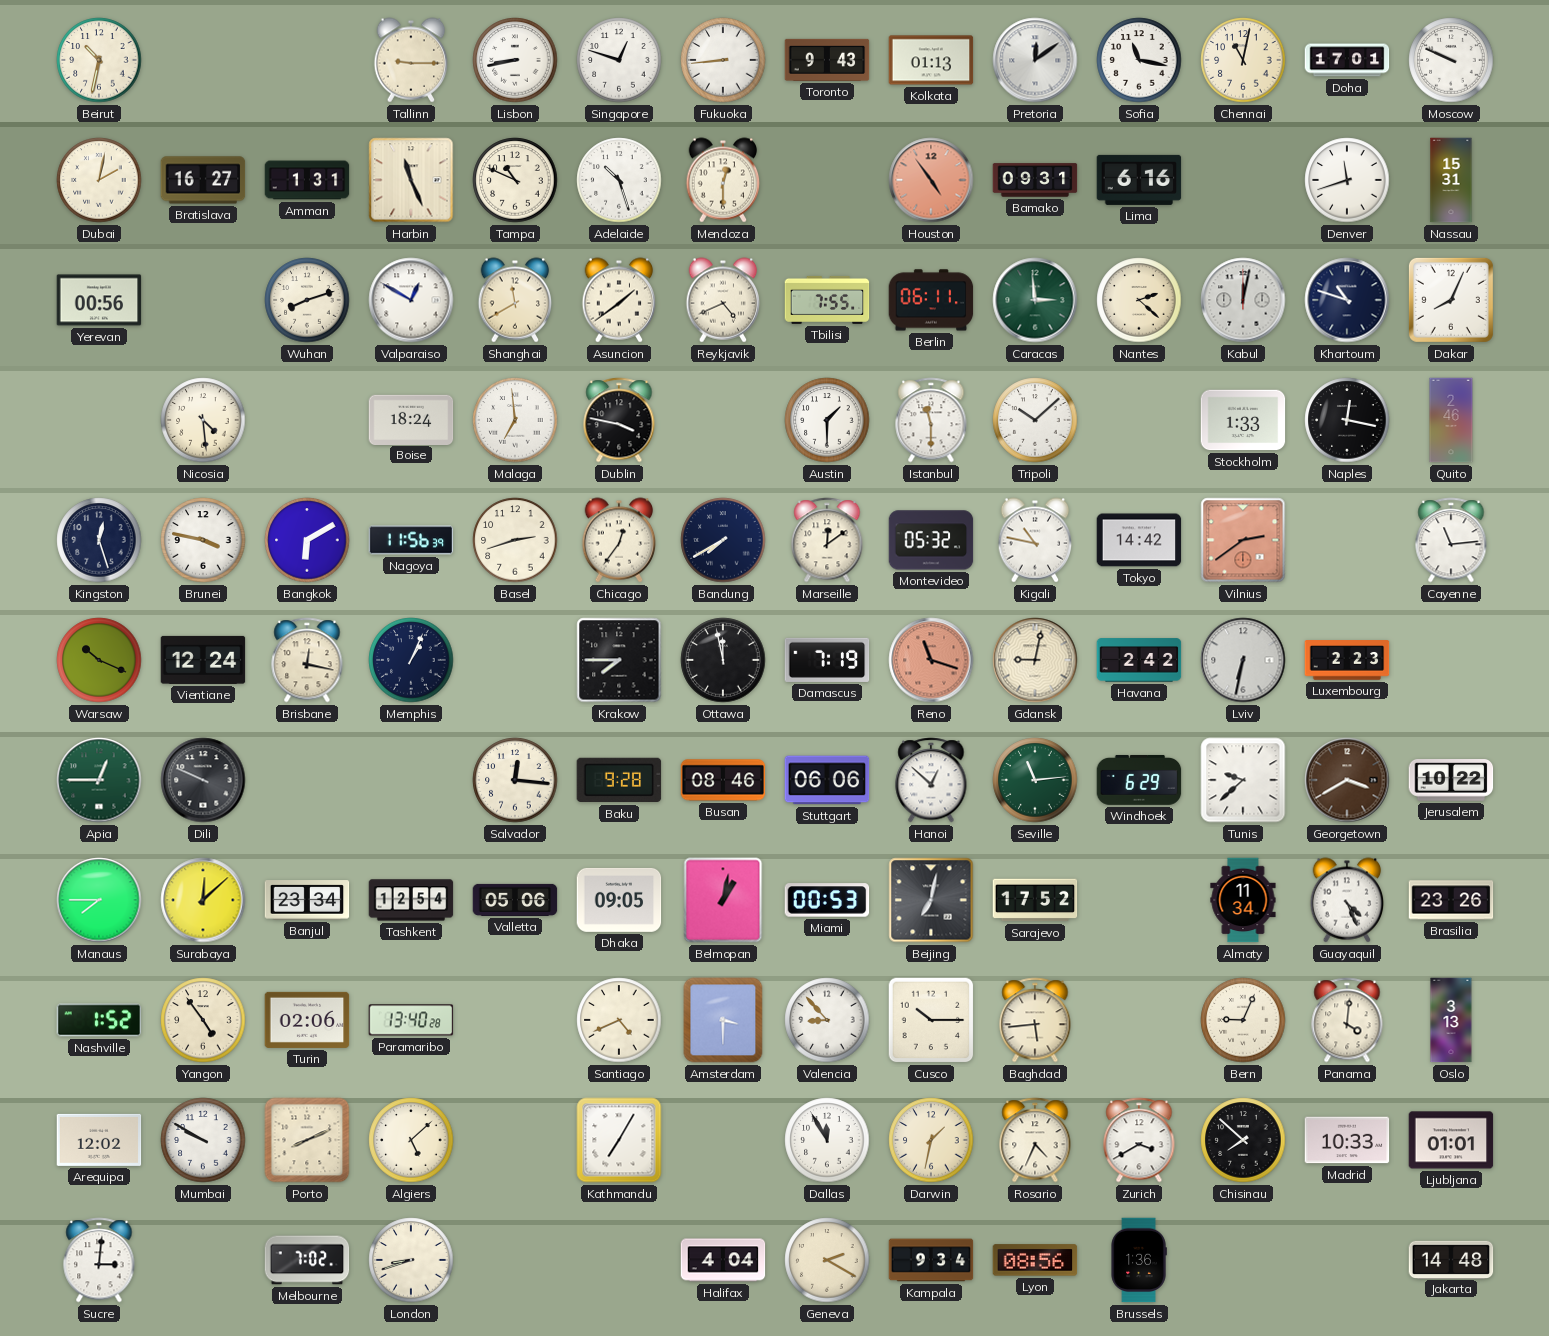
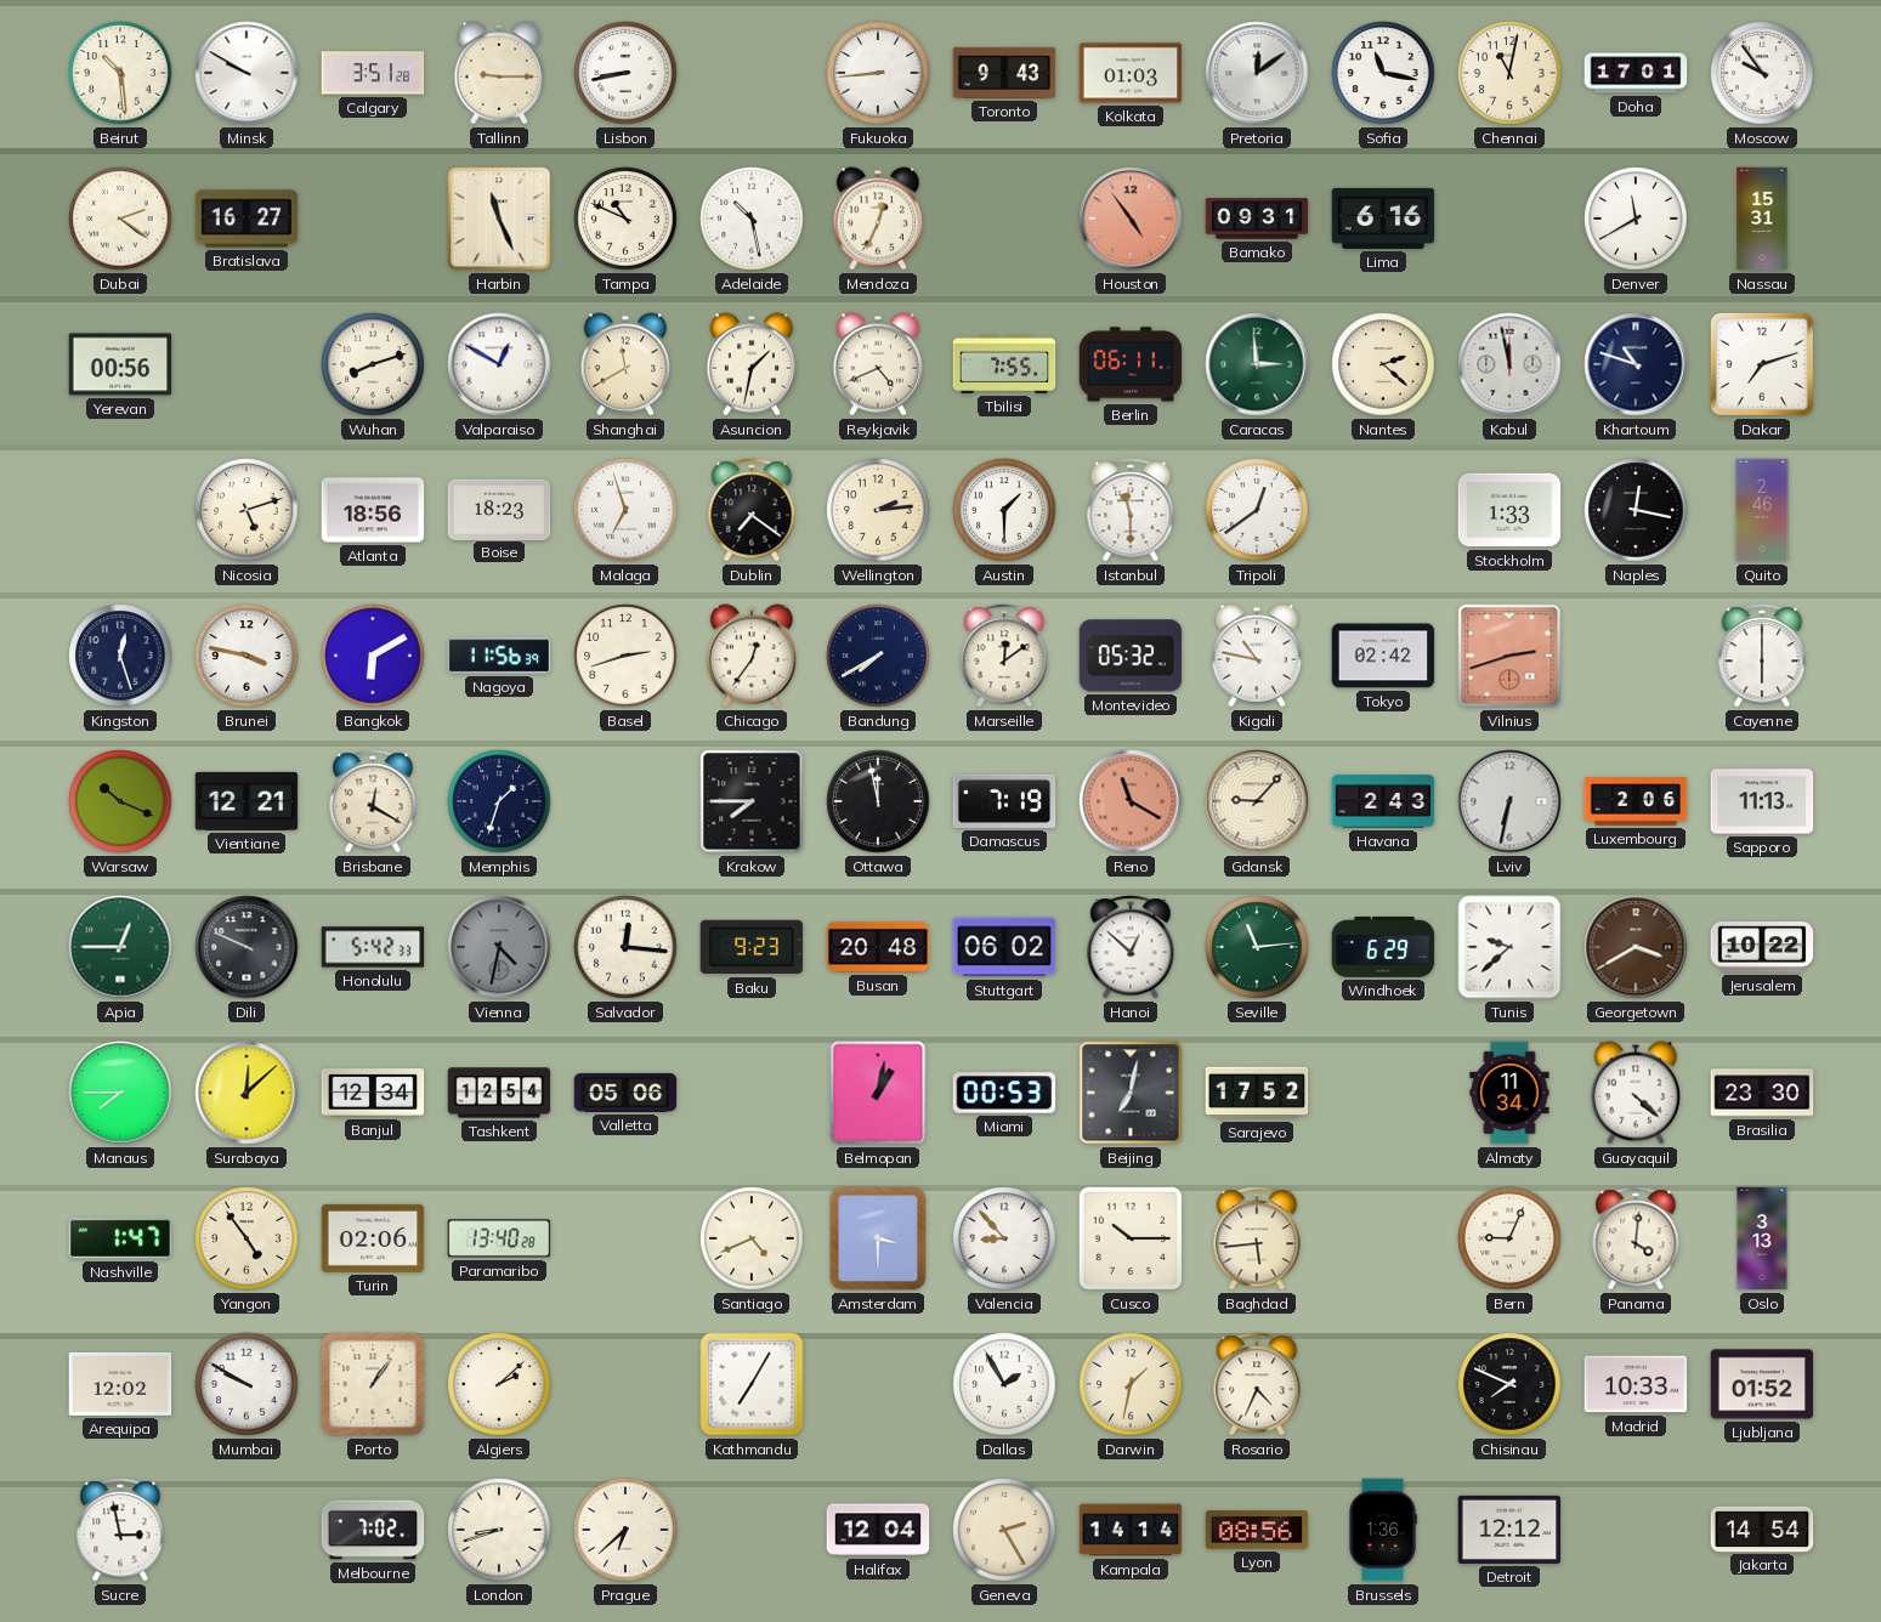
Beirut: 10:32 -> 10:29 (120, 73)
Minsk: none -> 9:50 (247, 73)
Calgary: none -> 3:51 (373, 73)
Singapore: 12:48 -> none (619, 60)
Kolkata: 01:13 -> 01:03 (1131, 73)
Moscow: 9:49 -> 9:54 (1762, 73)
Dubai: 2:02 -> 2:21 (120, 219)
Amman: 1:31 -> none (307, 180)
Adelaide: 10:27 -> 10:28 (752, 219)
Mendoza: 12:30 -> 12:34 (878, 219)
Denver: 11:42 -> 11:40 (1636, 219)
Asuncion: 1:39 -> 1:32 (752, 364)
Kabul: 12:02 -> 11:58 (1509, 364)
Dakar: 8:04 -> 7:12 (1762, 364)
Nicosia: 4:29 -> 5:12 (247, 510)
Atlanta: none -> 18:56 (373, 510)
Boise: 18:24 -> 18:23 (499, 509)
Malaga: 6:59 -> 6:57 (625, 510)
Dublin: 3:47 -> 7:21 (752, 510)
Wellington: none -> 2:14 (878, 510)
Tripoli: 10:08 -> 12:39 (1257, 510)
Tokyo: 14:42 -> 02:42 (1383, 656)
Vilnius: 2:39 -> 2:42 (1509, 656)
Cayenne: 11:14 -> 6:00 (1762, 656)
Vientiane: 12:24 -> 12:21 (247, 801)
Brisbane: 12:17 -> 12:20 (373, 801)
Memphis: 1:04 -> 1:33 (499, 801)
Reno: 11:18 -> 11:20 (1131, 801)
Gdansk: 9:02 -> 9:07 (1257, 801)
Havana: 2:42 -> 2:43 (1383, 801)
Luxembourg: 2:23 -> 2:06 (1636, 801)
Sapporo: none -> 11:13 (1762, 801)
Honolulu: none -> 5:42 (373, 947)
Vienna: none -> 4:32 (499, 947)
Baku: 9:28 -> 9:23 (752, 947)
Busan: 08:46 -> 20:48 (878, 947)
Stuttgart: 06:06 -> 06:02 (1004, 947)
Banjul: 23:34 -> 12:34 (373, 1093)
Dhaka: 09:05 -> none (619, 900)
Guayaquil: 4:26 -> 4:22 (1636, 1093)
Brasilia: 23:26 -> 23:30 (1762, 1093)
Nashville: 1:52 -> 1:47 (120, 1238)
Porto: 8:11 -> 1:06 (373, 1384)
Algiers: 5:08 -> 2:08 (499, 1384)
Dallas: 11:55 -> 1:55 (1004, 1384)
Zurich: 3:40 -> none (1139, 1140)
Chisinau: 7:52 -> 7:49 (1509, 1384)
Ljubljana: 01:01 -> 01:52 (1762, 1384)
Sucre: 3:01 -> 2:58 (120, 1530)
Prague: none -> 6:38 (625, 1530)
Halifax: 4:04 -> 12:04 (878, 1530)
Geneva: 2:20 -> 2:25 (1004, 1530)
Kampala: 9:34 -> 14:14 (1131, 1530)
Detroit: none -> 12:12 (1509, 1530)
Jakarta: 14:48 -> 14:54 (1762, 1529)
